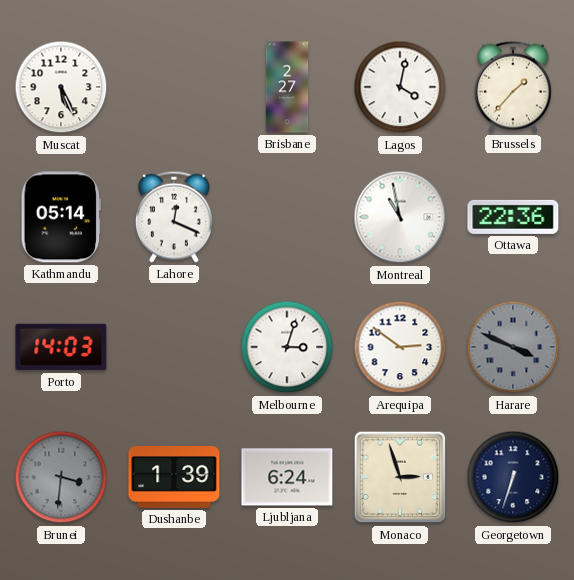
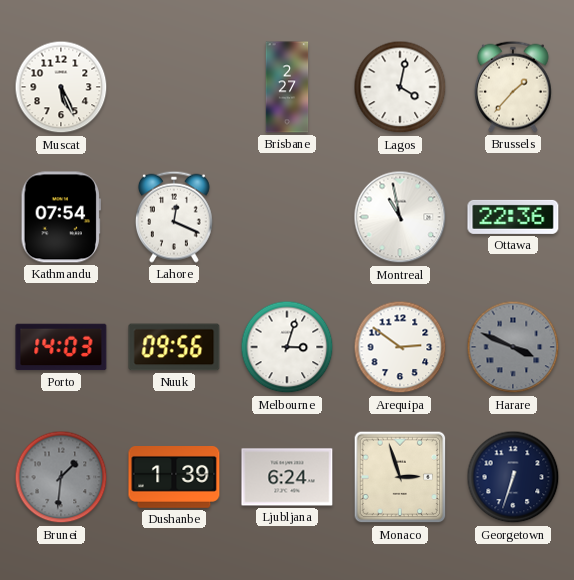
Kathmandu: 05:14 -> 07:54 (61, 217)
Nuuk: none -> 09:56 (174, 347)
Brunei: 3:31 -> 1:31 (61, 477)
